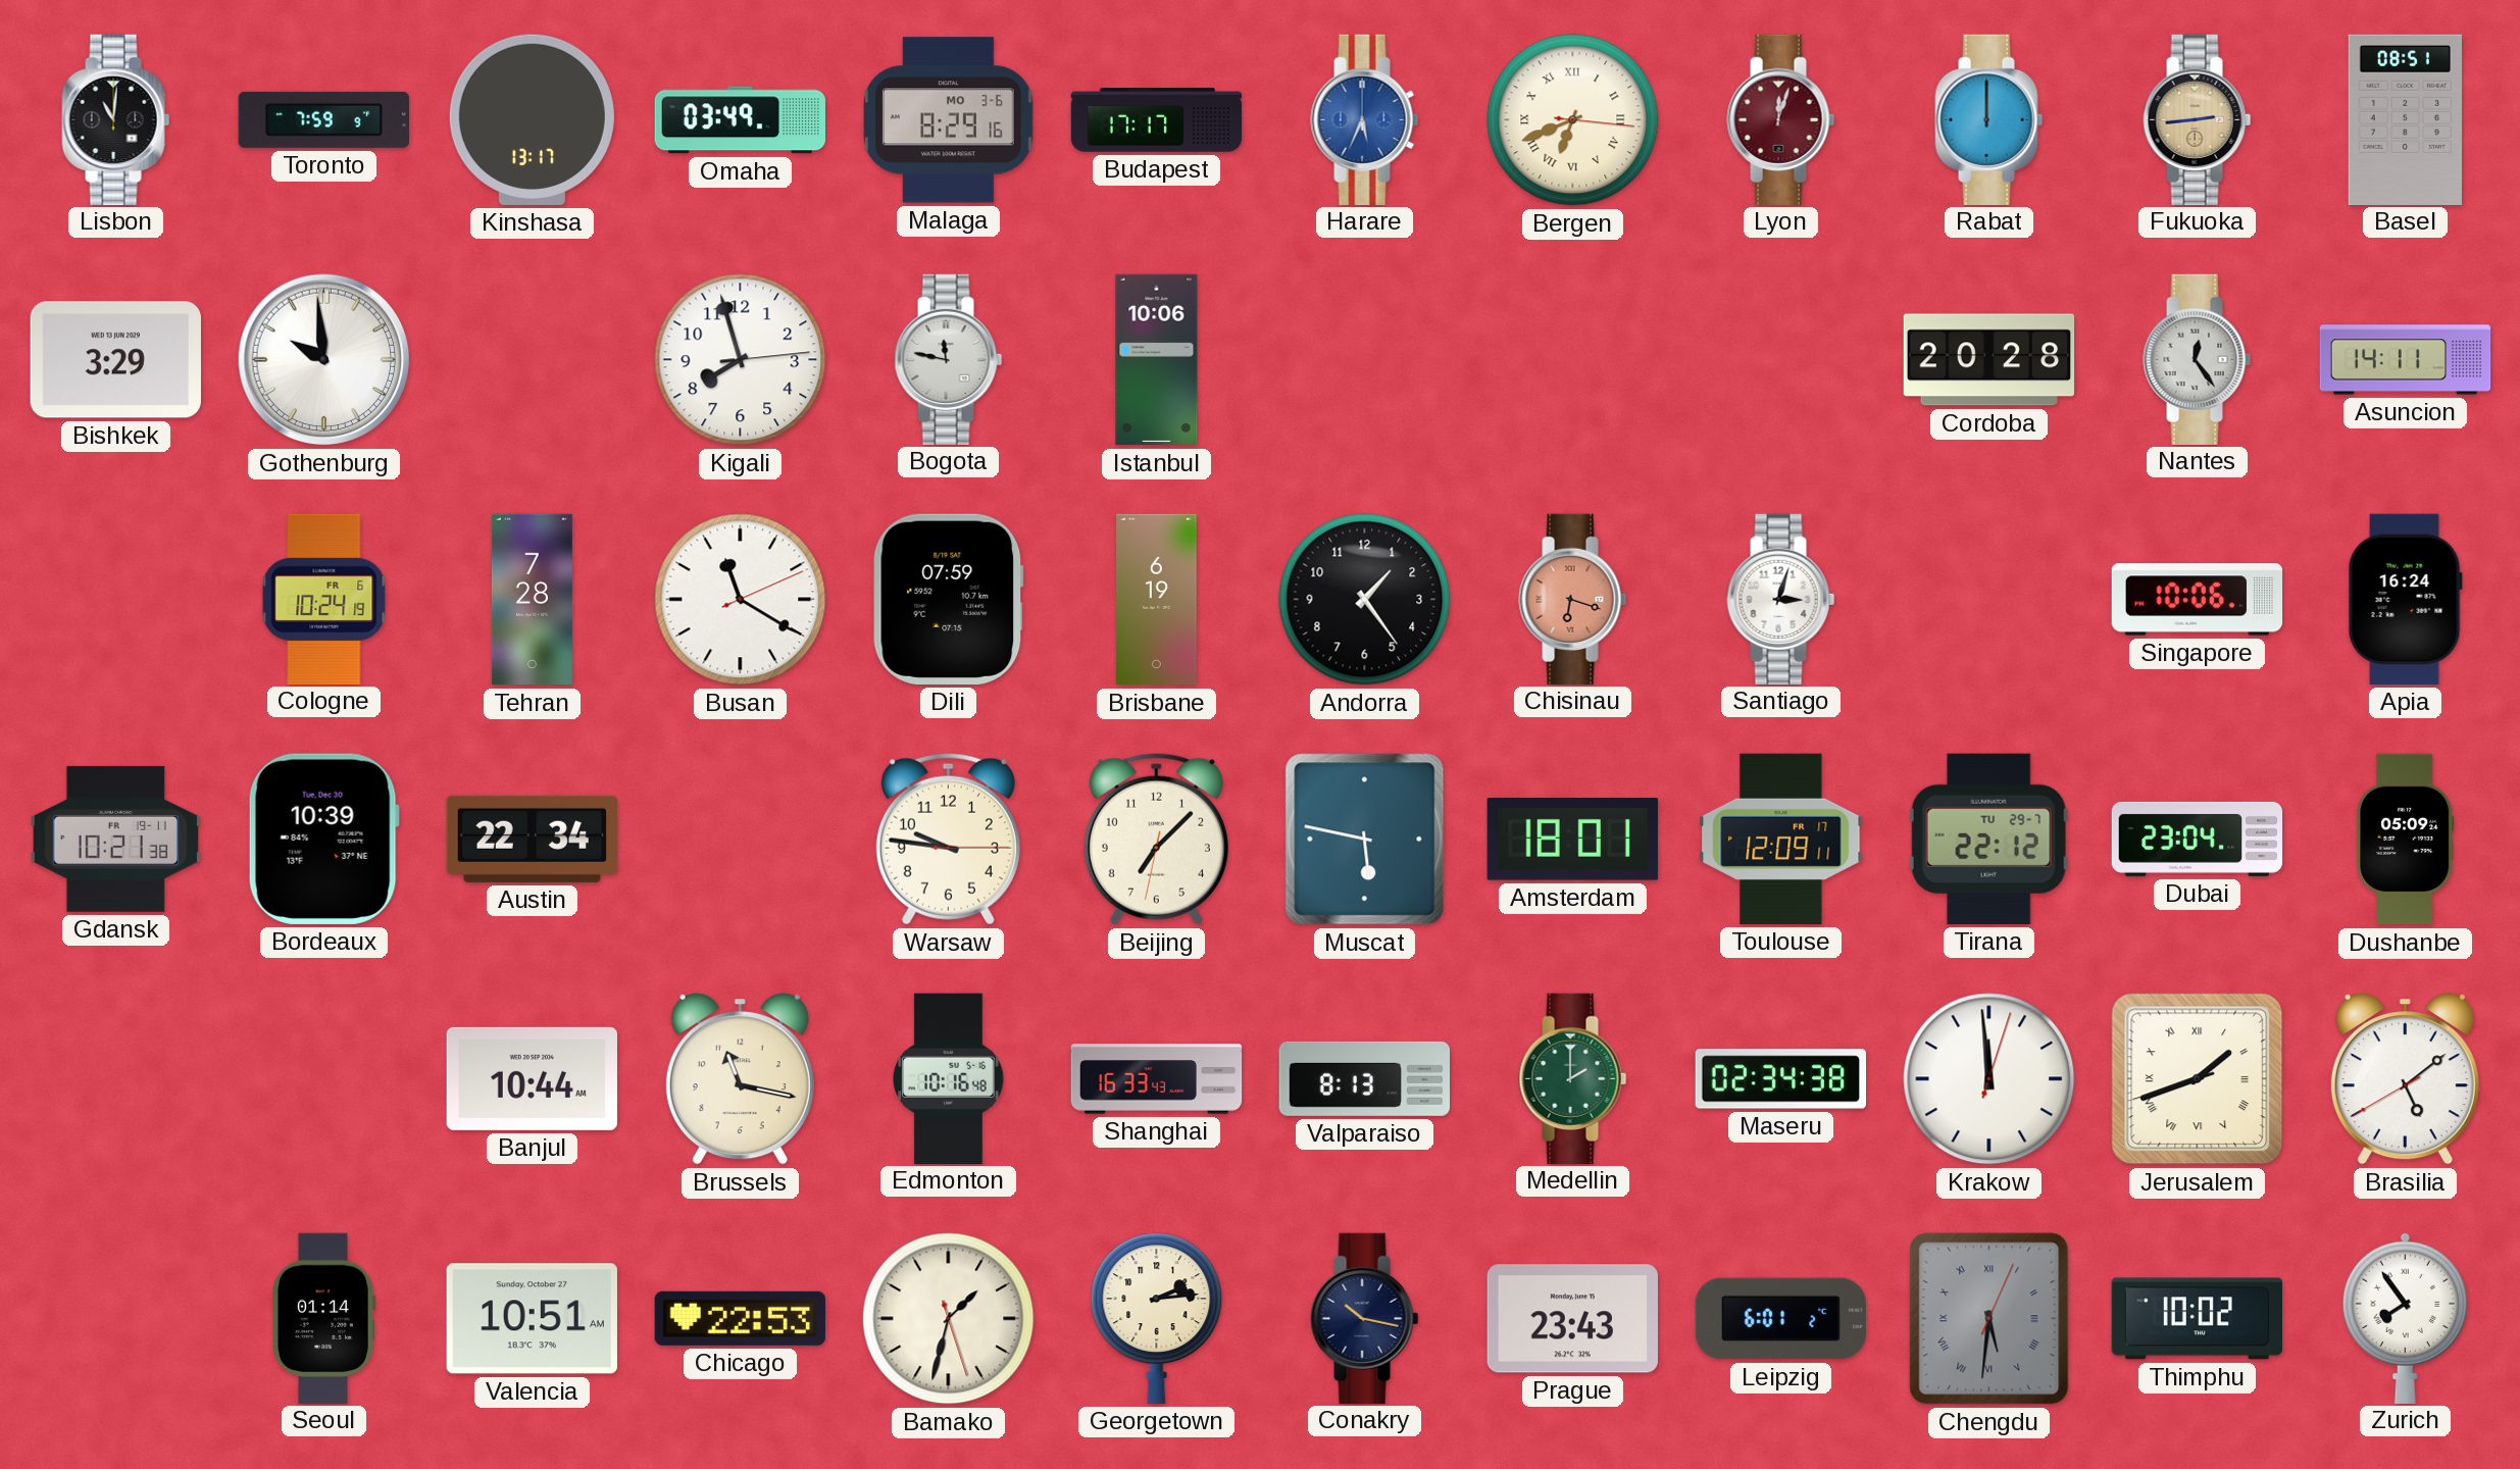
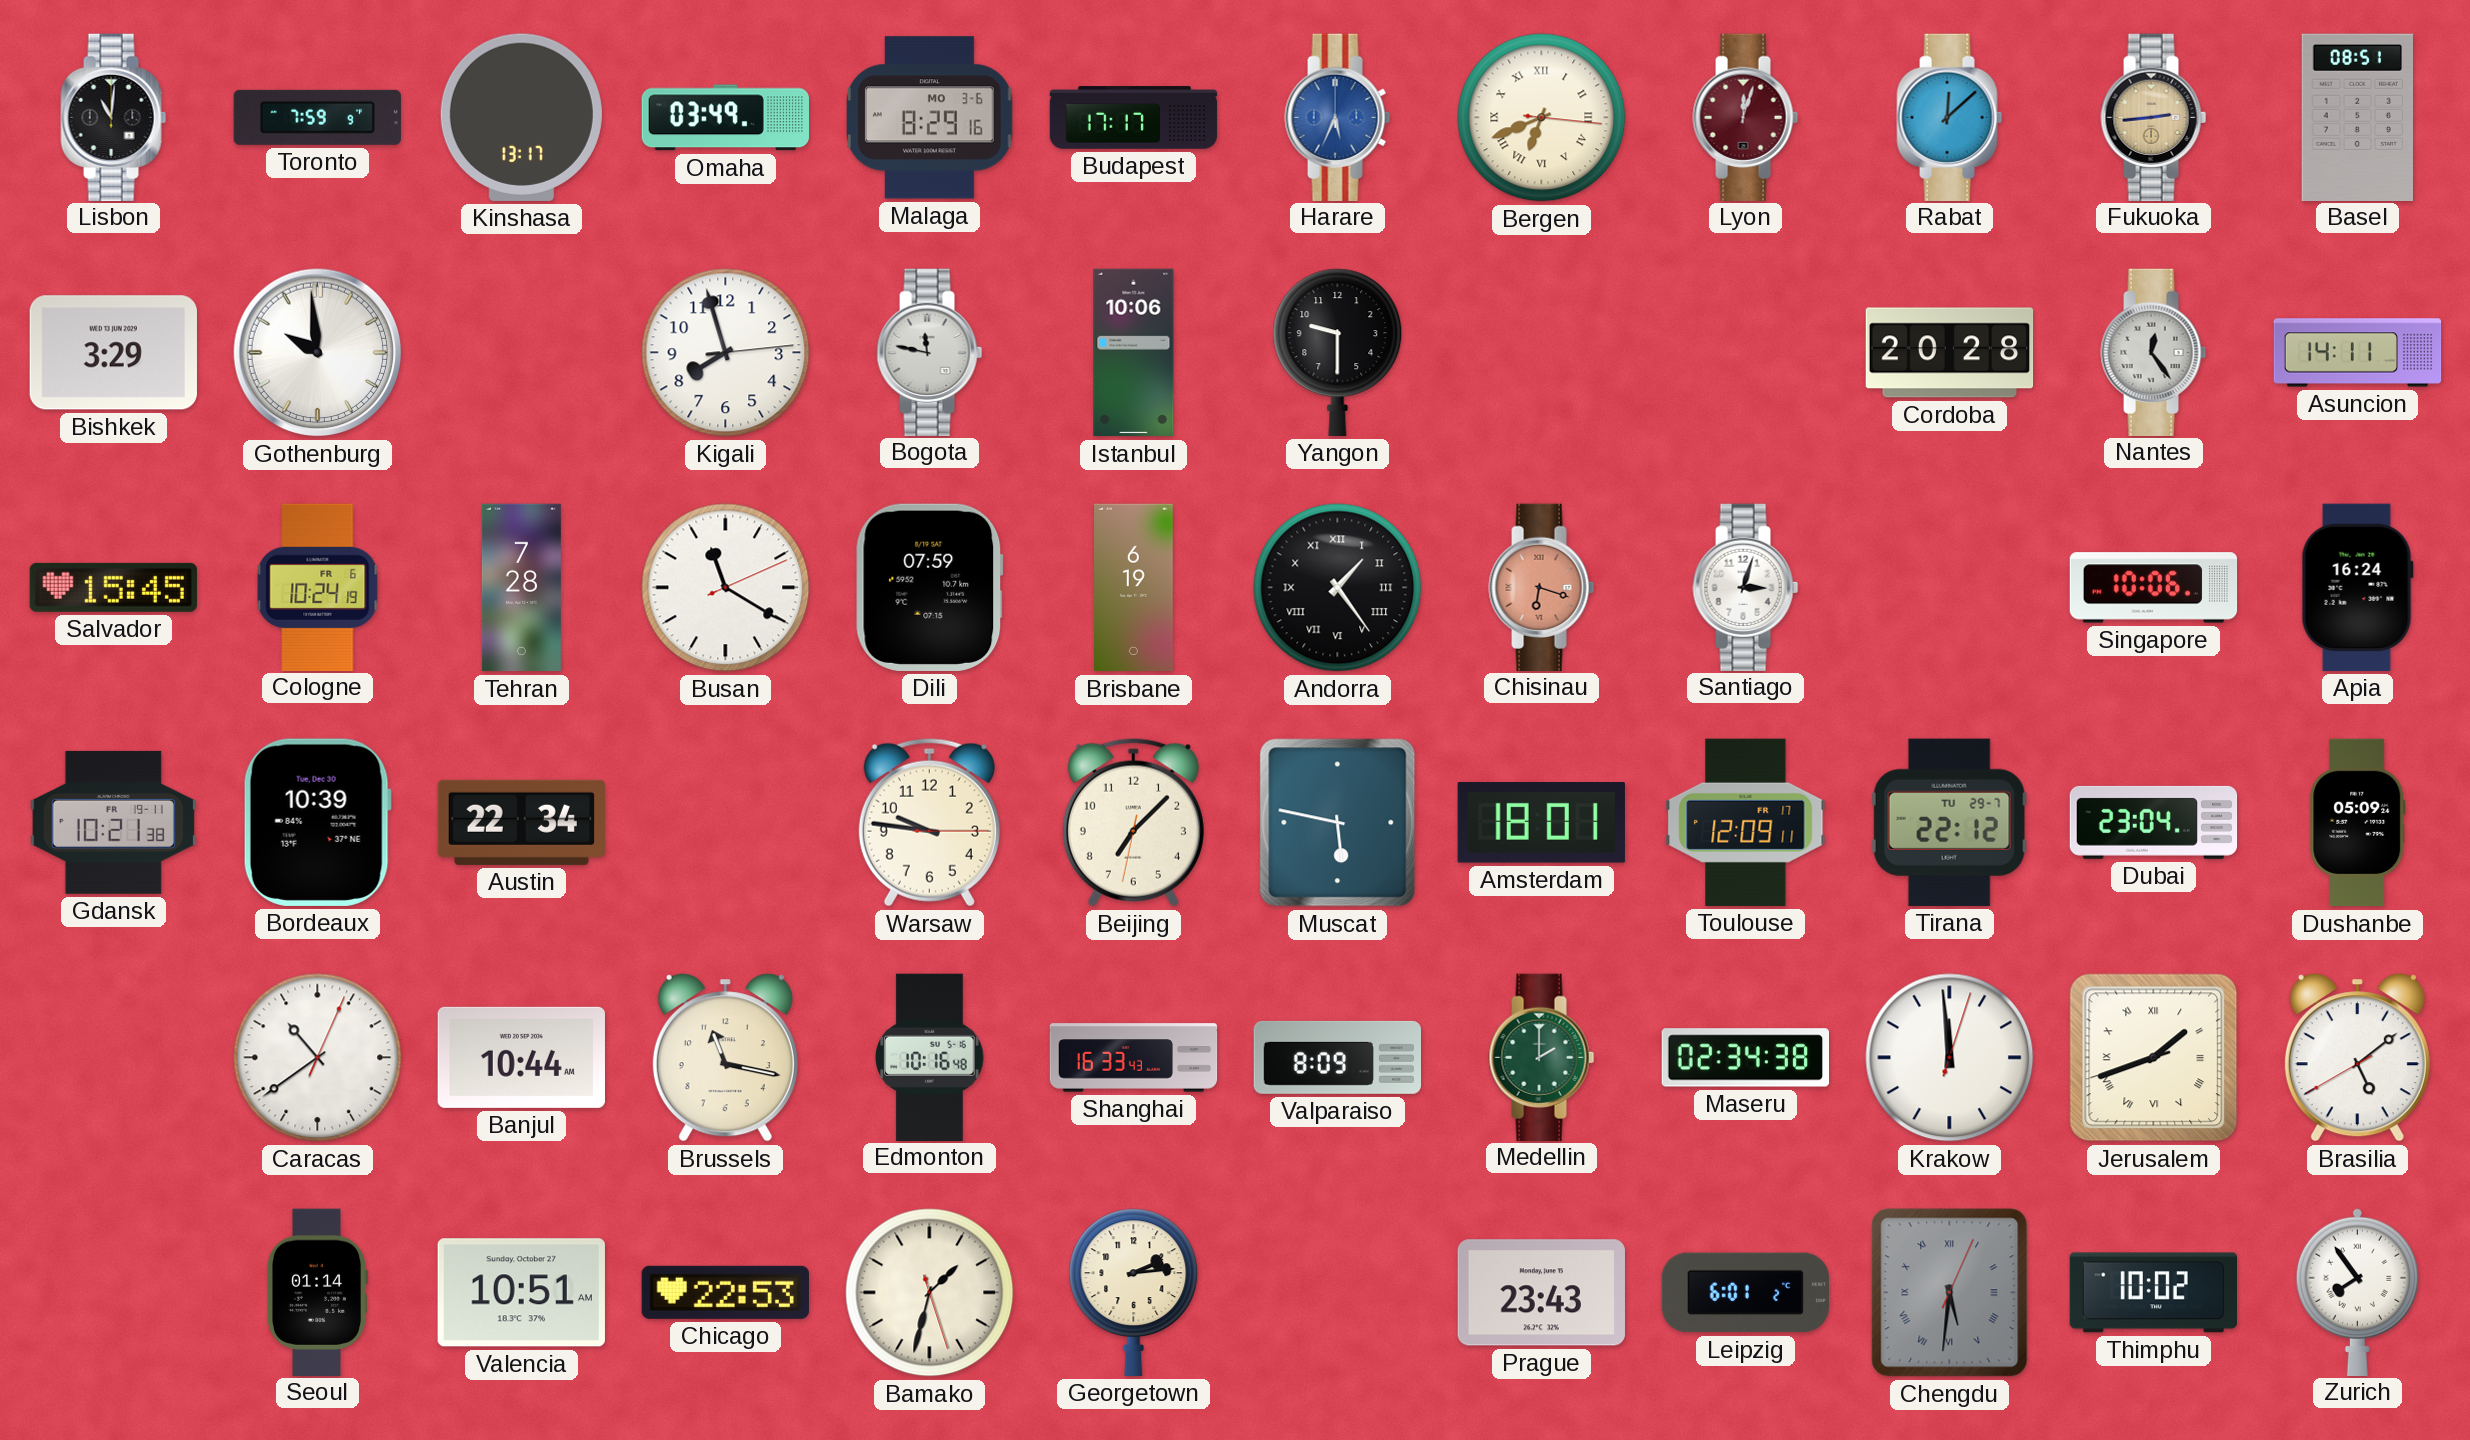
Rabat: 12:00 -> 12:08 (1950, 117)
Yangon: none -> 9:30 (1338, 352)
Salvador: none -> 15:45 (113, 587)
Andorra numerals: Arabic -> Roman (1338, 588)
Caracas: none -> 10:39 (318, 1058)
Valparaiso: 8:13 -> 8:09 (1337, 1057)
Conakry: 10:17 -> none (1365, 1318)
